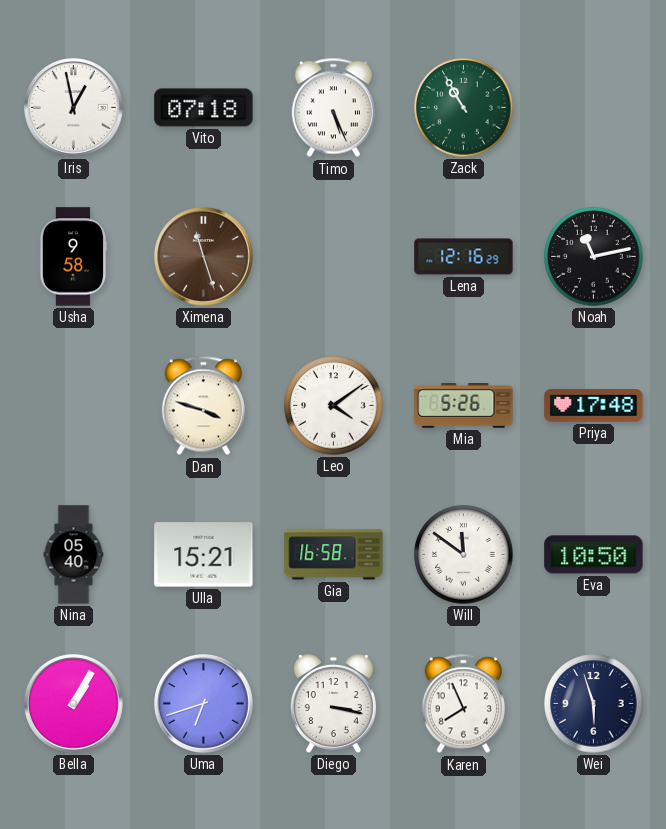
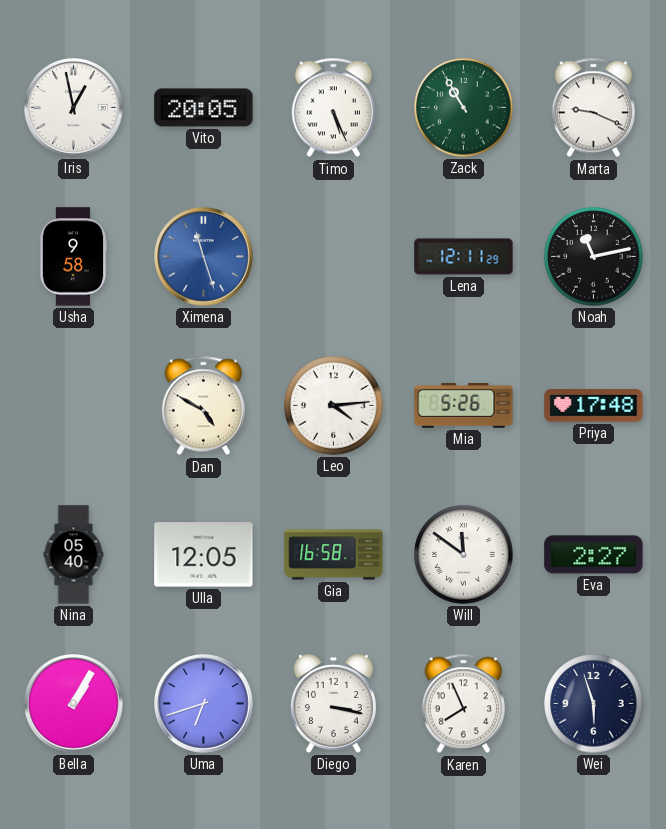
Vito: 07:18 -> 20:05 (204, 108)
Marta: none -> 9:19 (593, 108)
Ximena dial: brown -> blue (204, 257)
Lena: 12:16 -> 12:11 (464, 257)
Dan: 3:48 -> 4:50 (203, 406)
Leo: 4:09 -> 4:14 (334, 406)
Ulla: 15:21 -> 12:05 (204, 555)
Eva: 10:50 -> 2:27 (594, 555)
